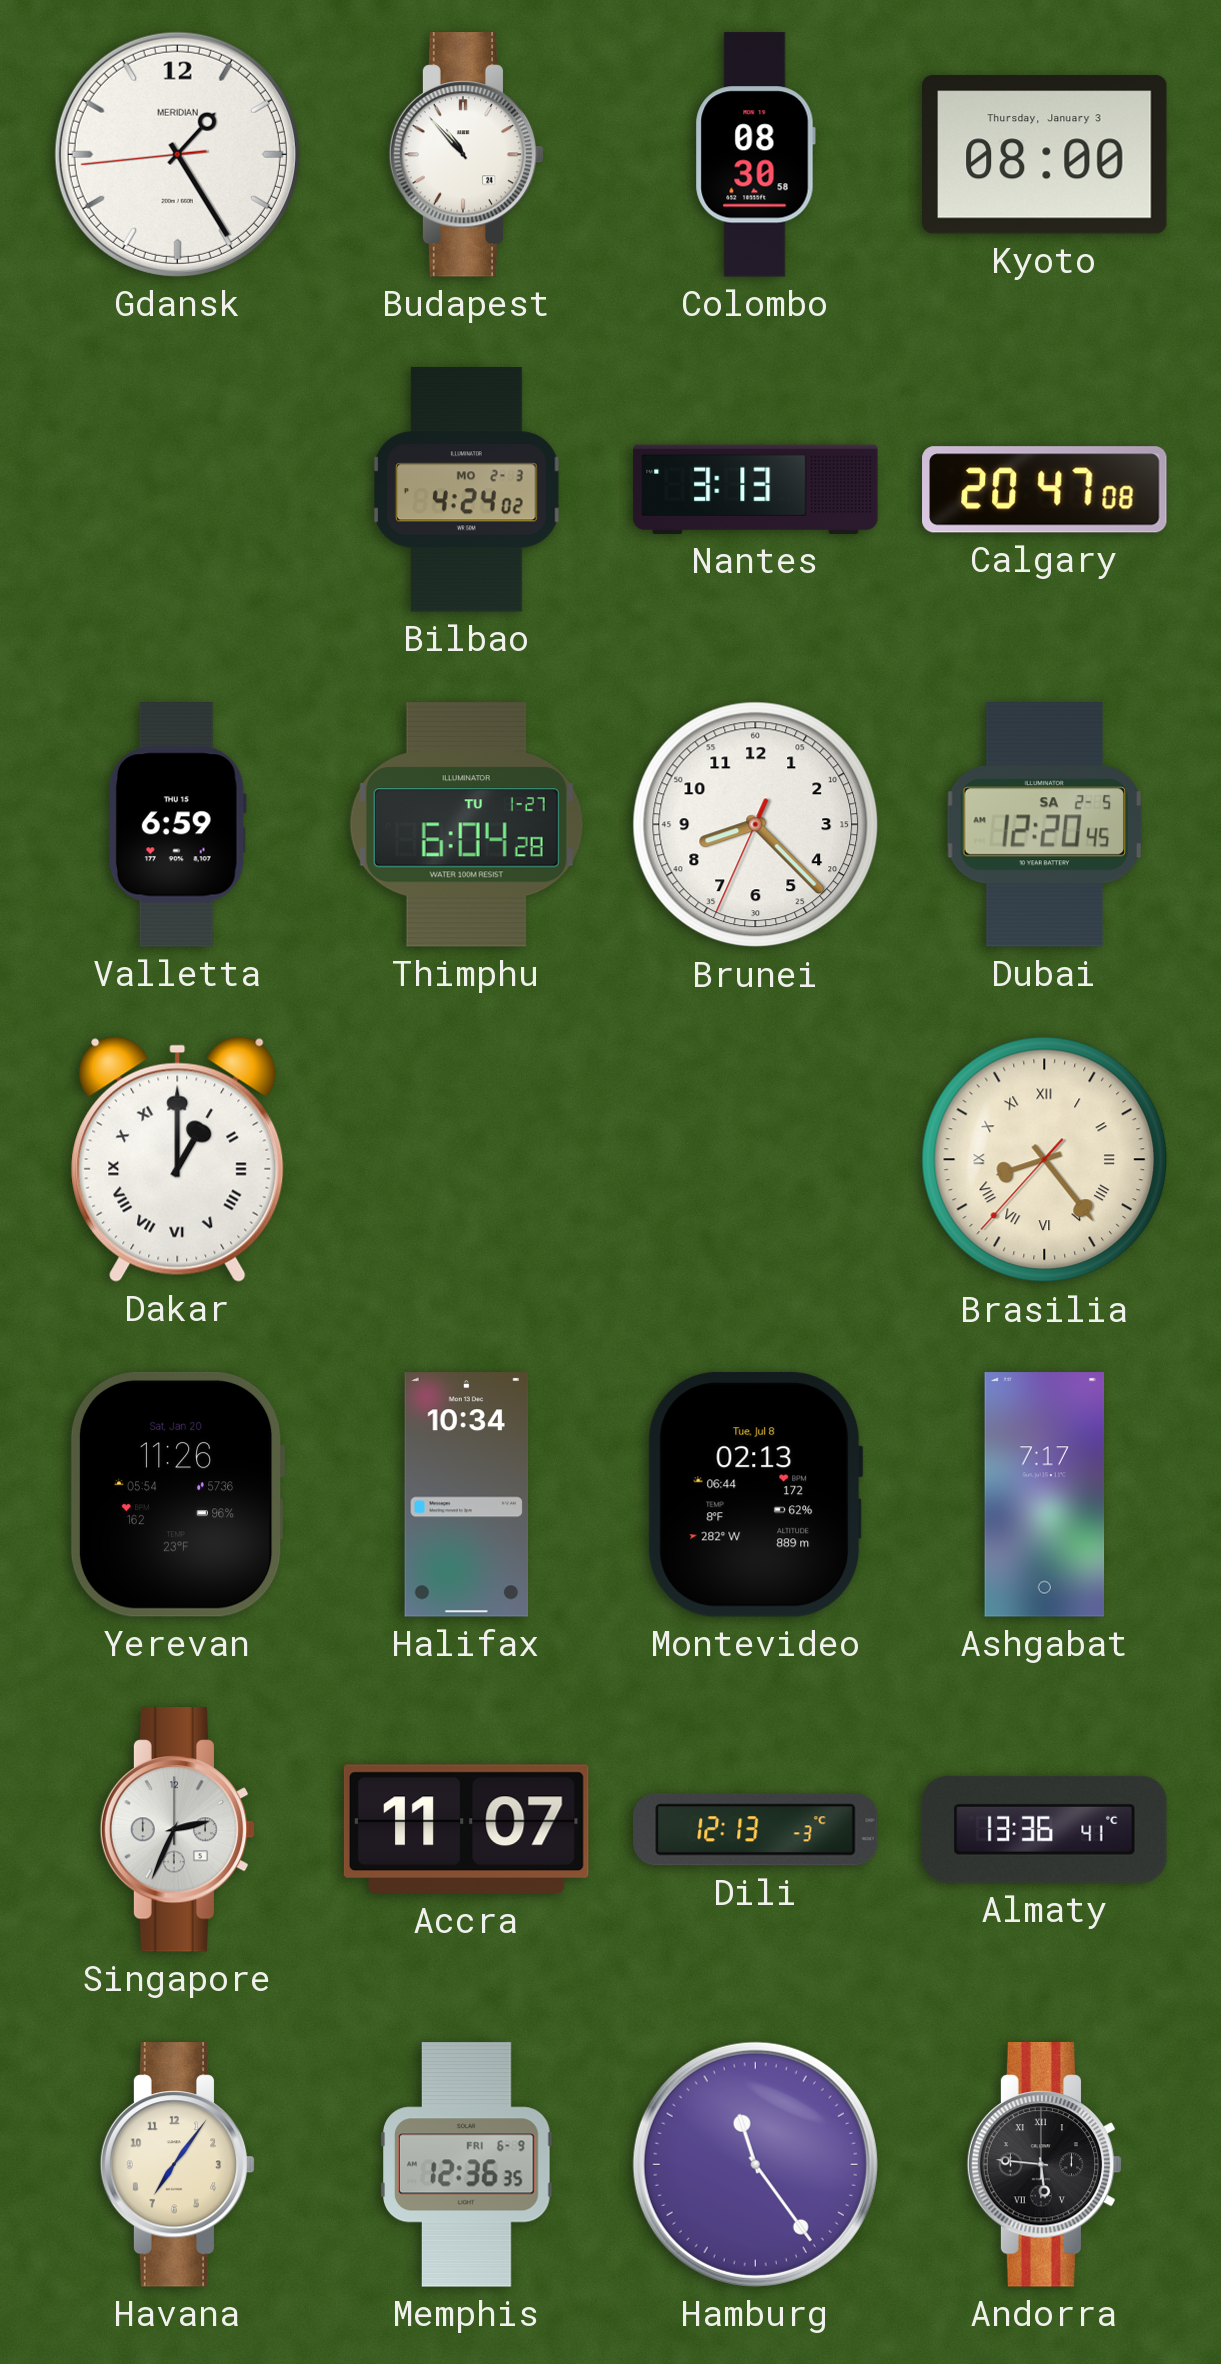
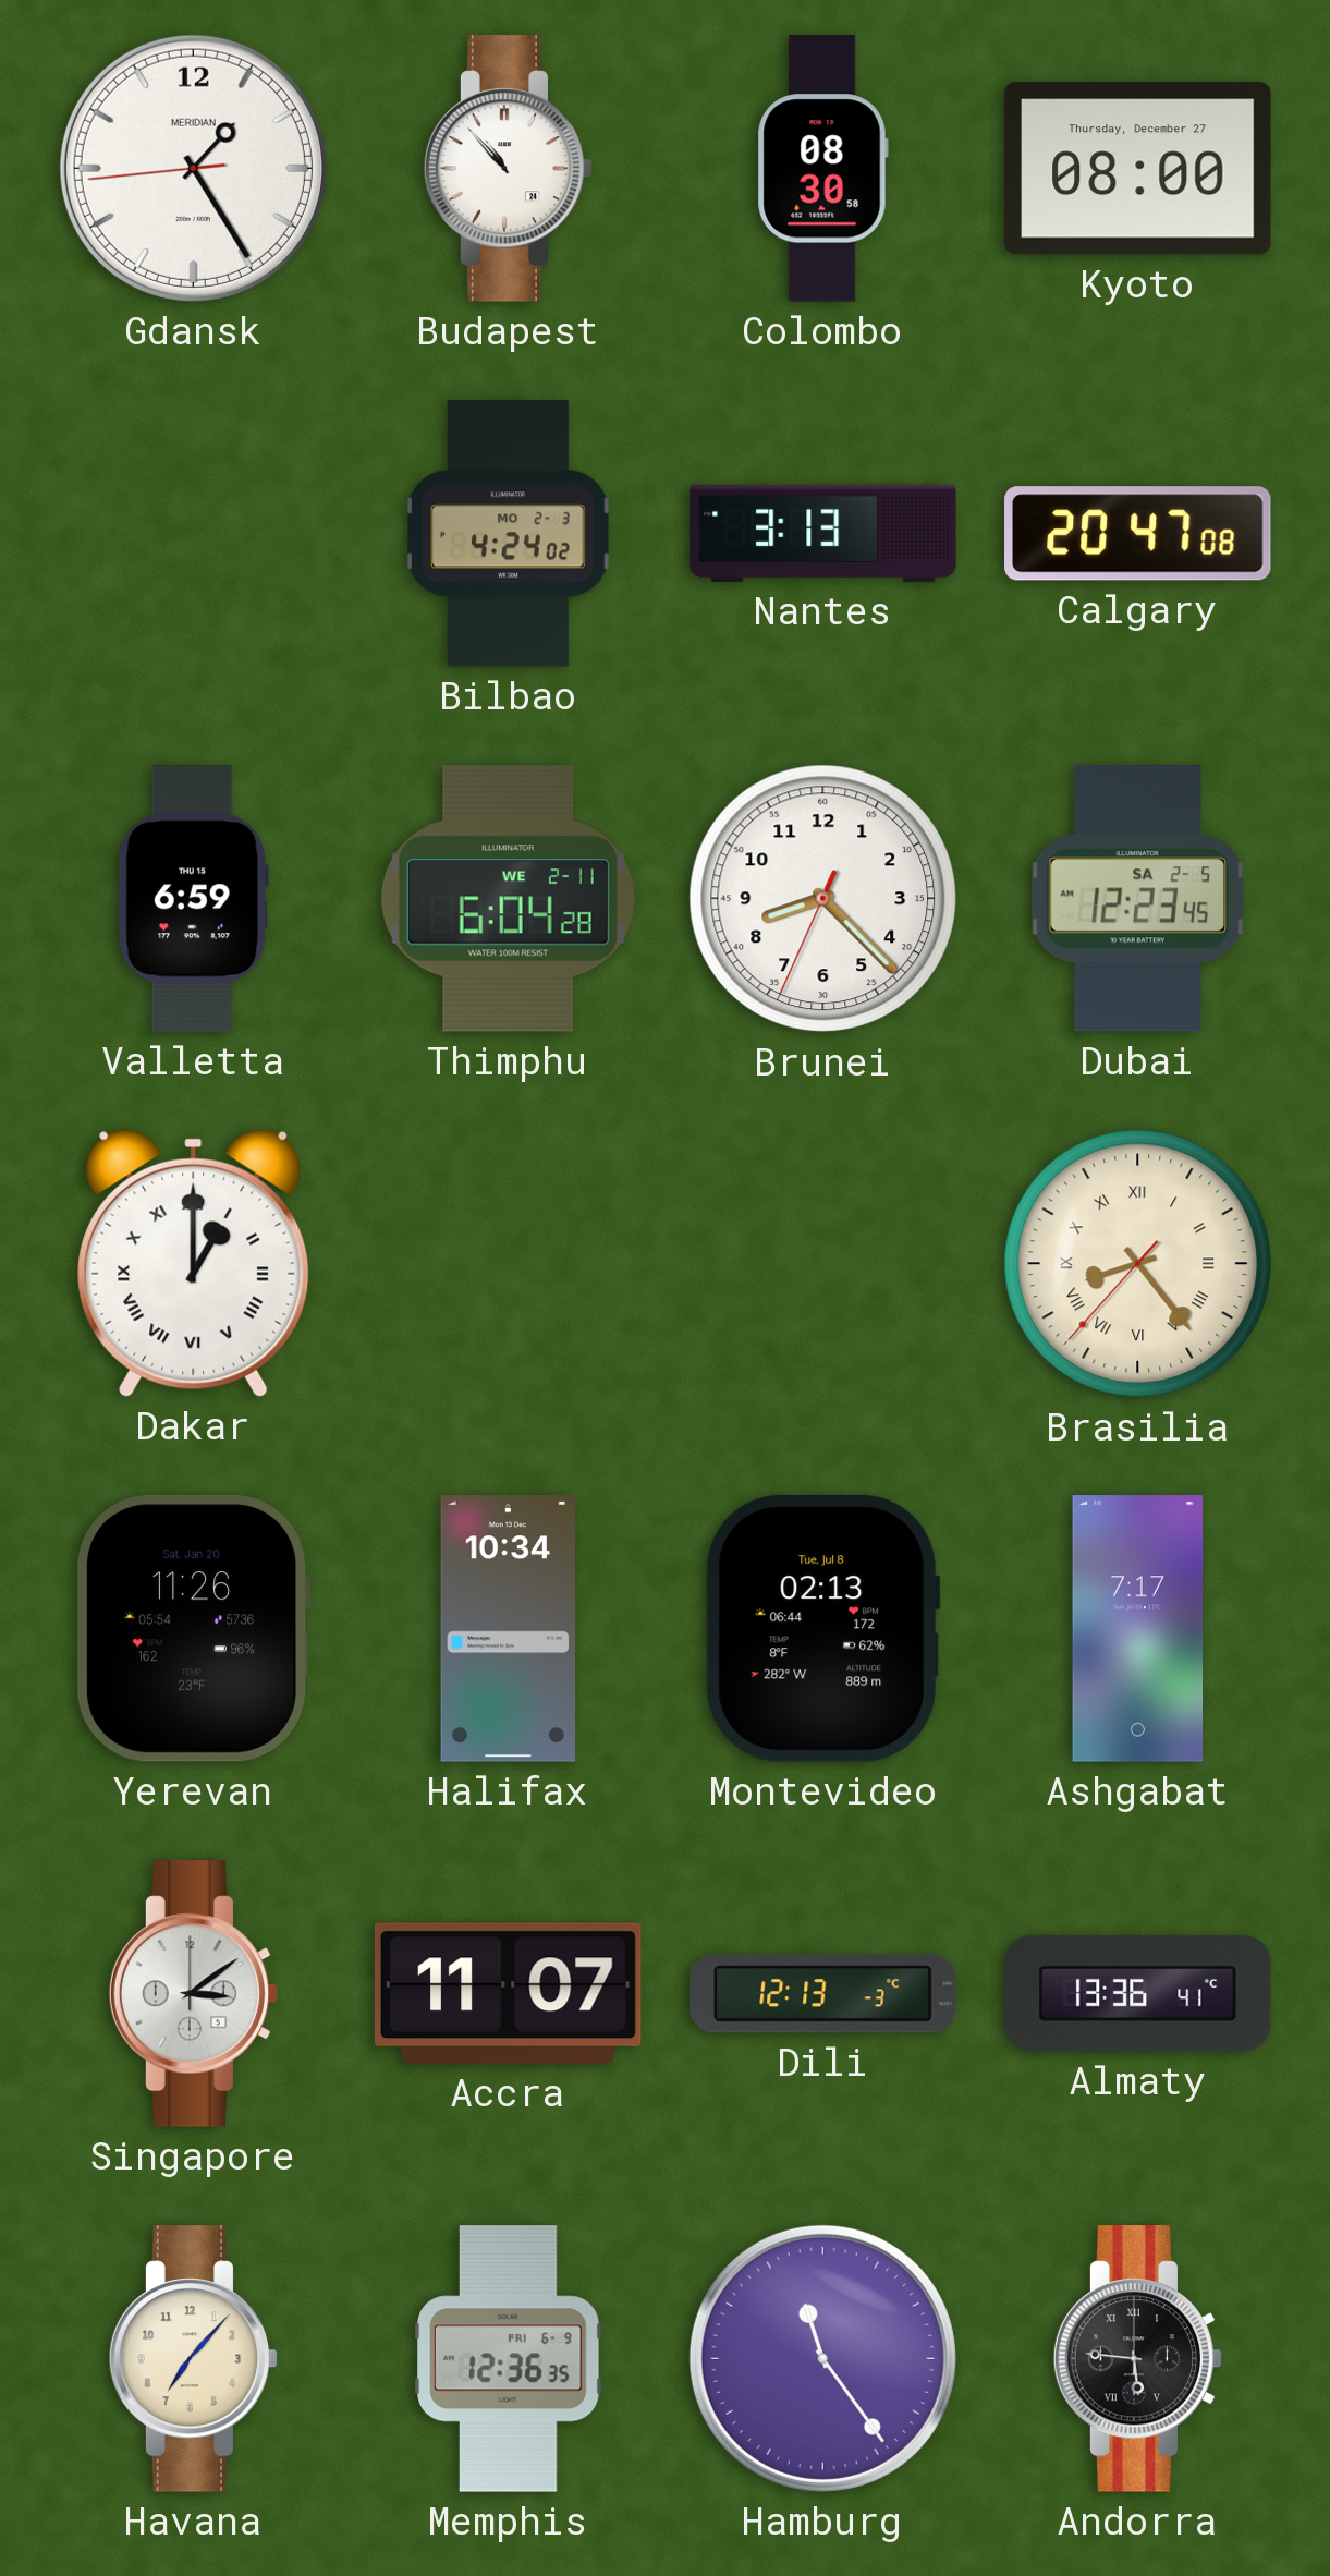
Kyoto date: Thursday, January 3 -> Thursday, December 27 (1138, 169)
Thimphu date: TU 1-27 -> WE 2-11 (508, 898)
Dubai: 12:20 -> 12:23 (1137, 899)
Singapore: 2:34 -> 3:09 (194, 1994)
Havana: 7:06 -> 7:07 (194, 2359)
